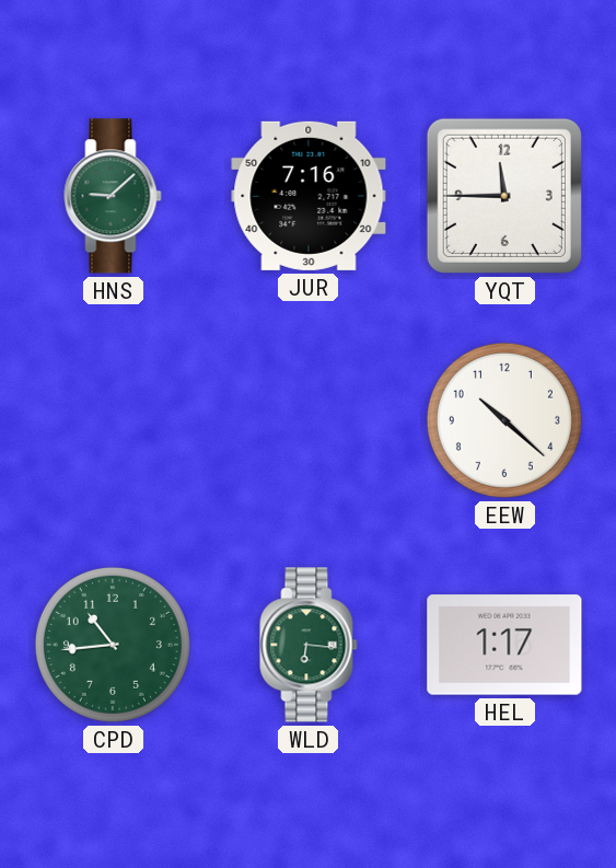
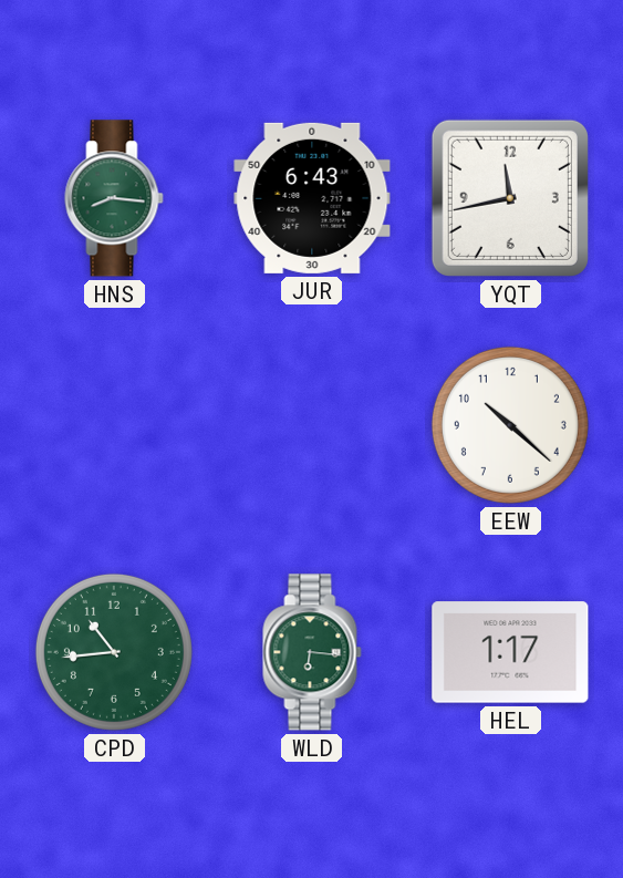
HNS: 9:08 -> 8:16 (114, 198)
JUR: 7:16 -> 6:43 (312, 198)
YQT: 11:45 -> 11:43 (510, 198)
